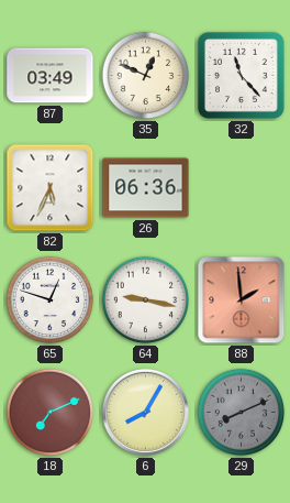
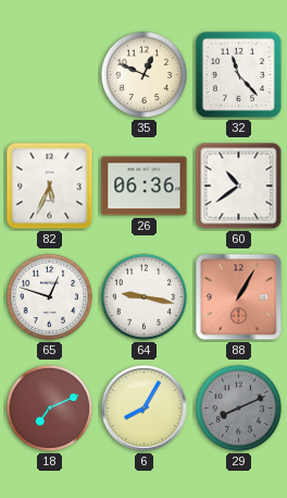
87: 03:49 -> none (51, 76)
60: none -> 10:39 (239, 186)
88: 1:59 -> 1:05 (239, 297)
